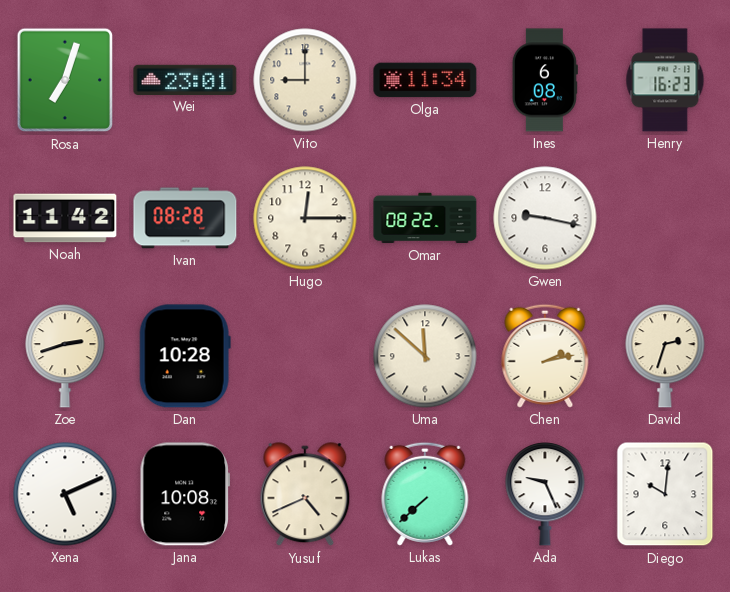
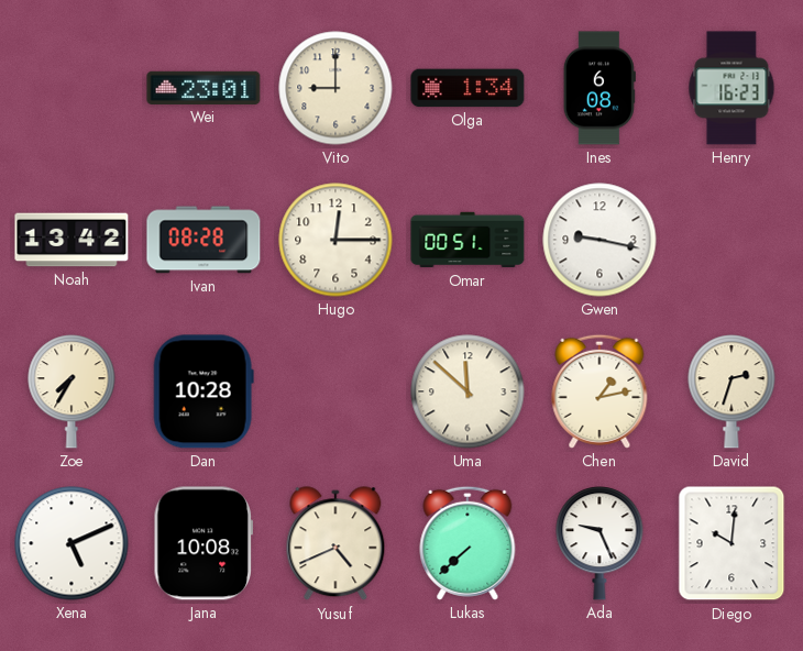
Rosa: 7:03 -> none (65, 80)
Olga: 11:34 -> 1:34 (468, 88)
Noah: 11:42 -> 13:42 (71, 240)
Omar: 08:22 -> 00:51 (468, 240)
Zoe: 2:42 -> 7:35 (71, 391)
Chen: 2:13 -> 1:13 (599, 391)
